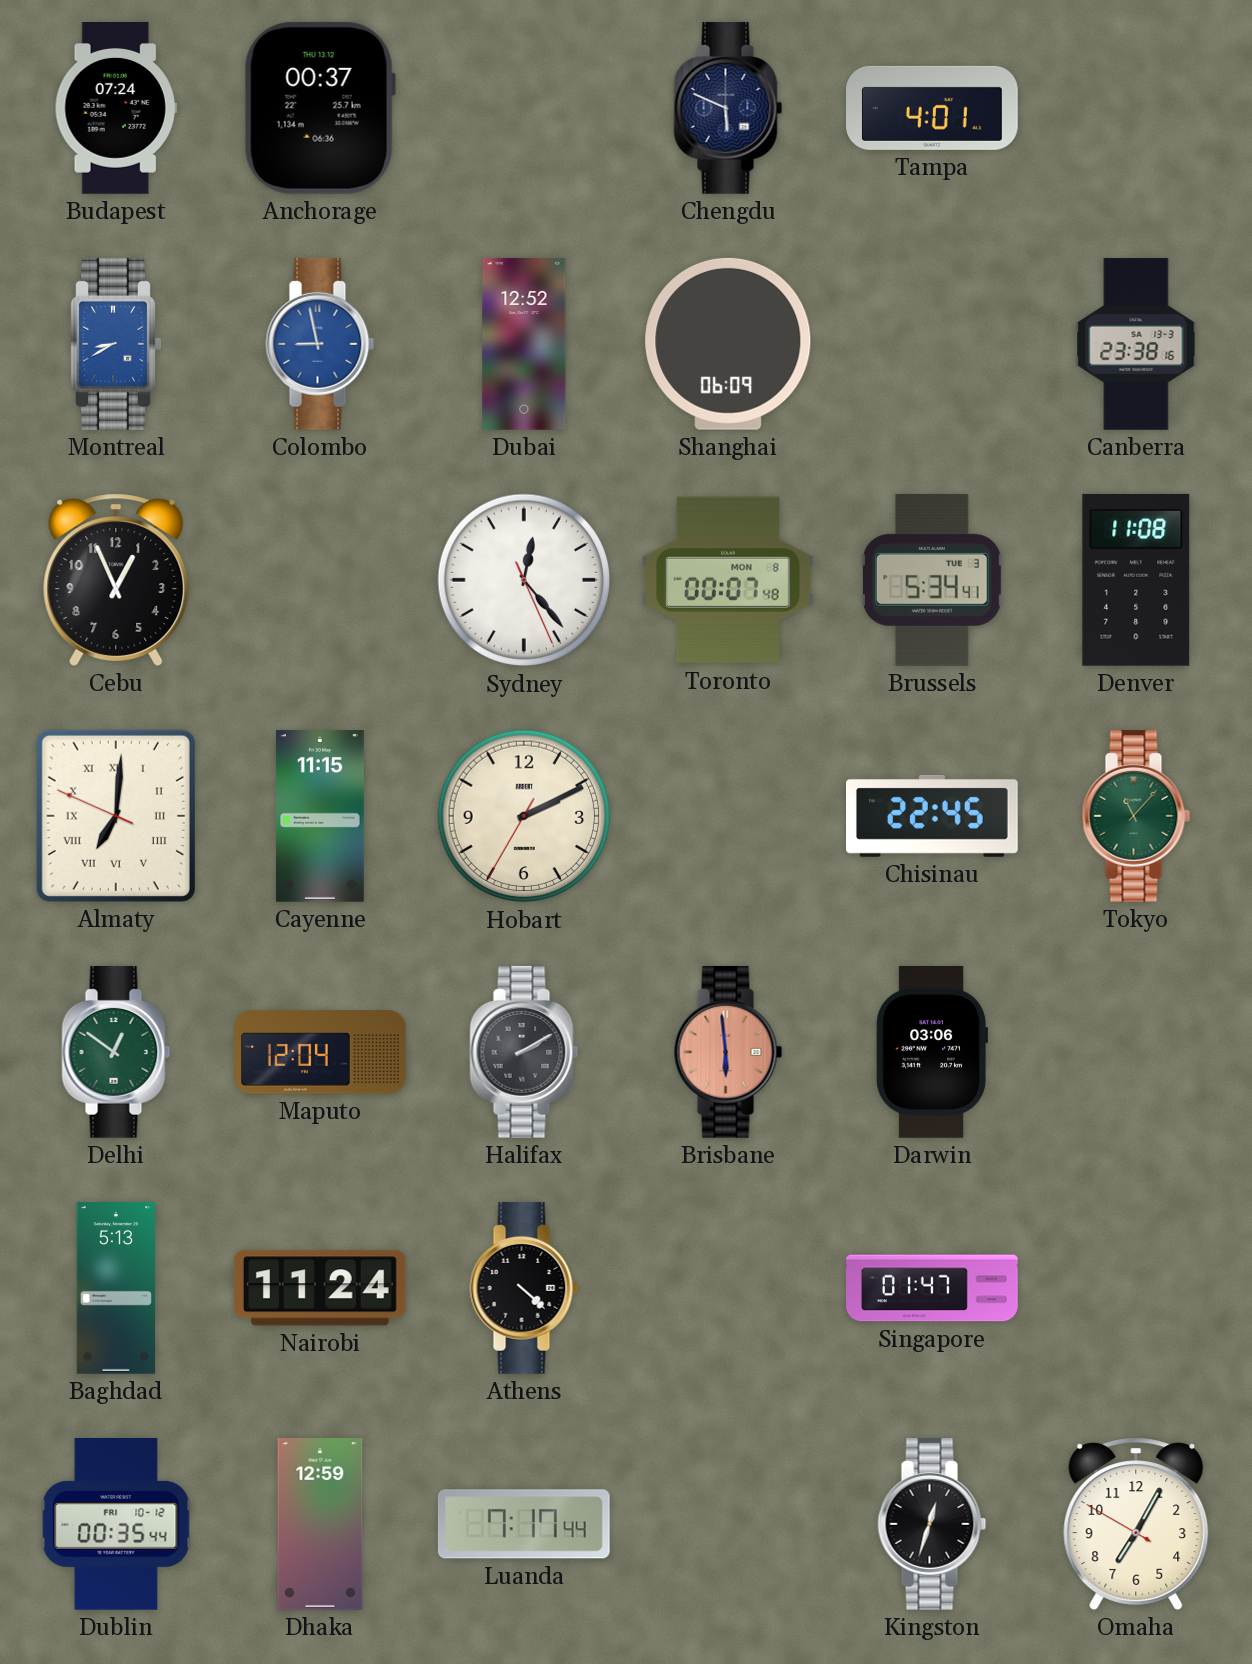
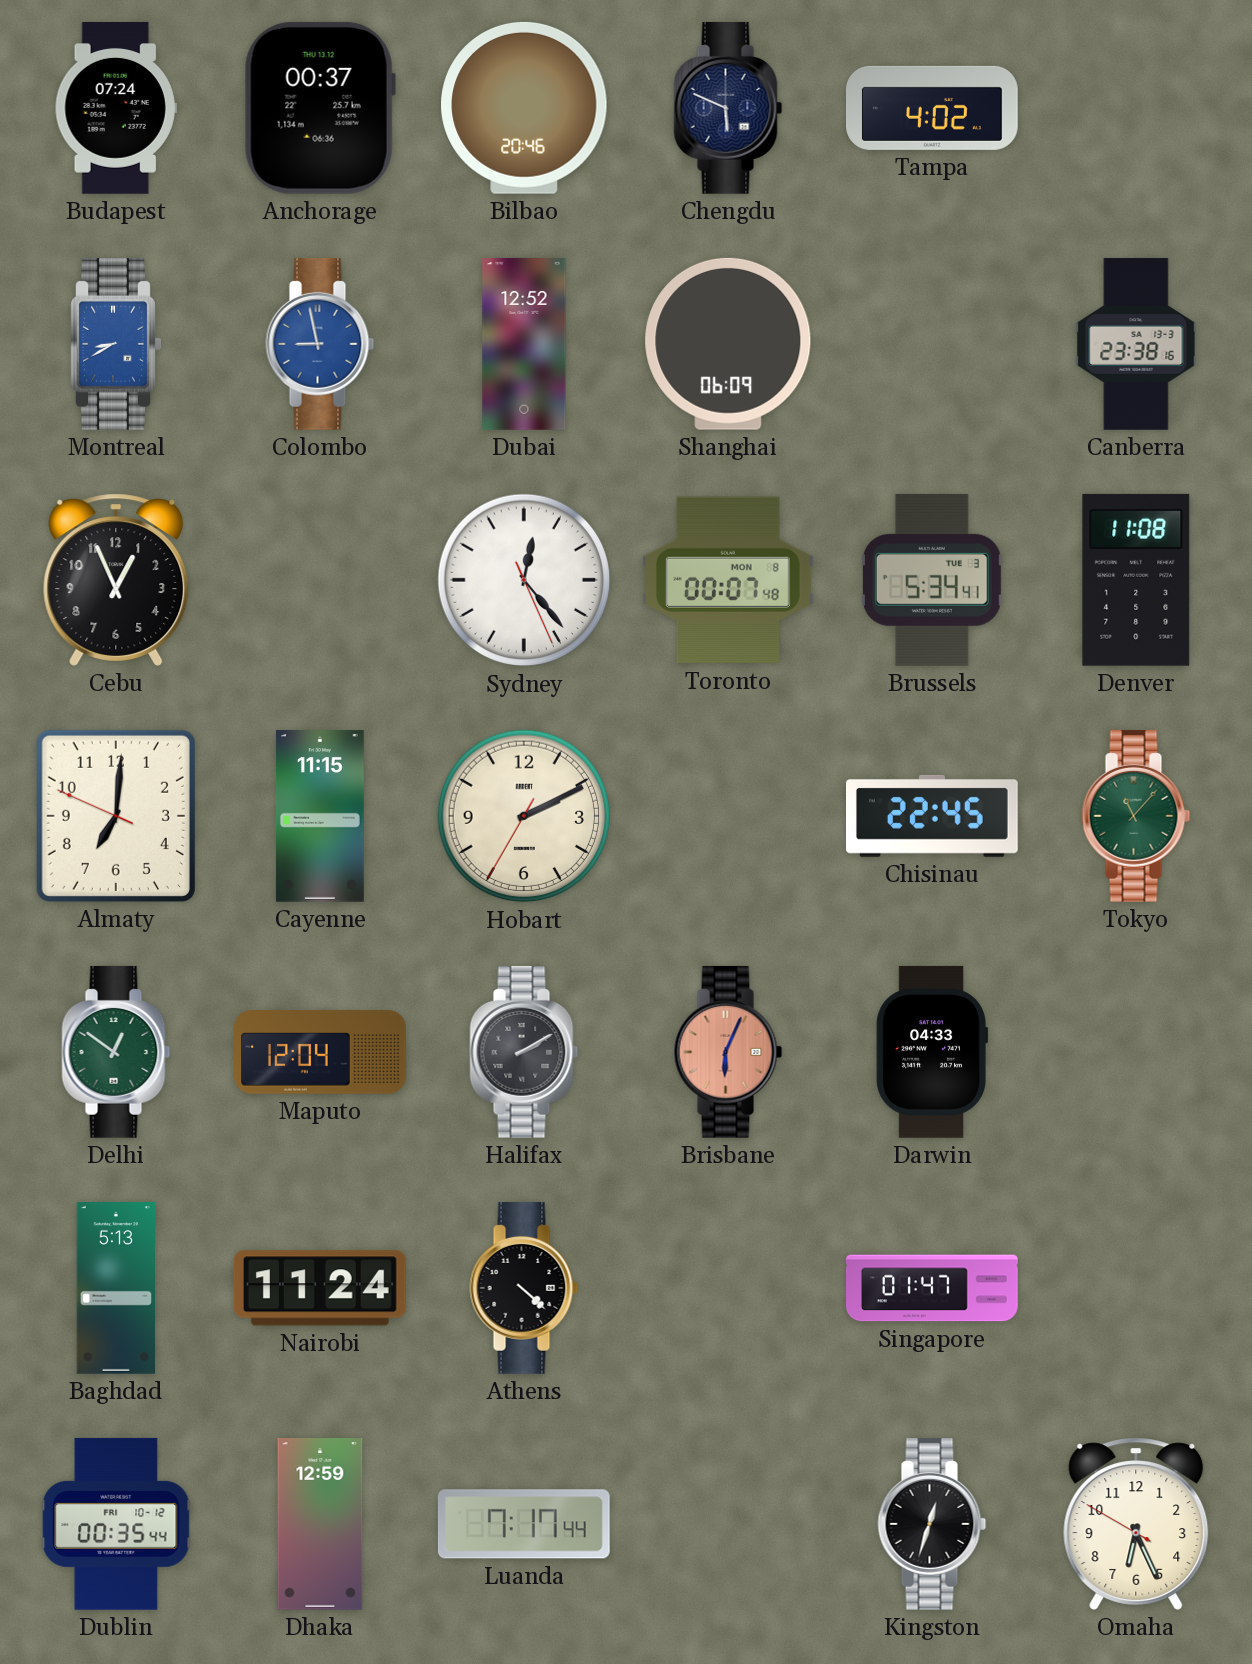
Bilbao: none -> 20:46 (524, 108)
Tampa: 4:01 -> 4:02 (933, 108)
Almaty numerals: Roman -> Arabic (116, 816)
Brisbane: 5:59 -> 6:04 (728, 1052)
Darwin: 03:06 -> 04:33 (932, 1052)
Omaha: 7:04 -> 6:25 (1136, 1524)
